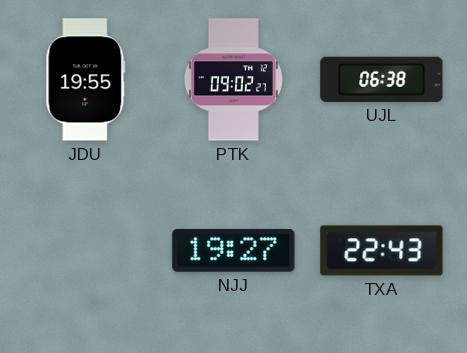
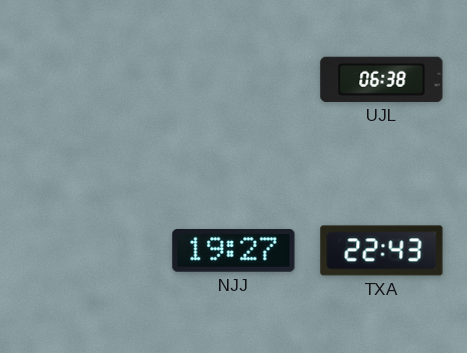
JDU: 19:55 -> none (86, 80)
PTK: 09:02 -> none (233, 80)
